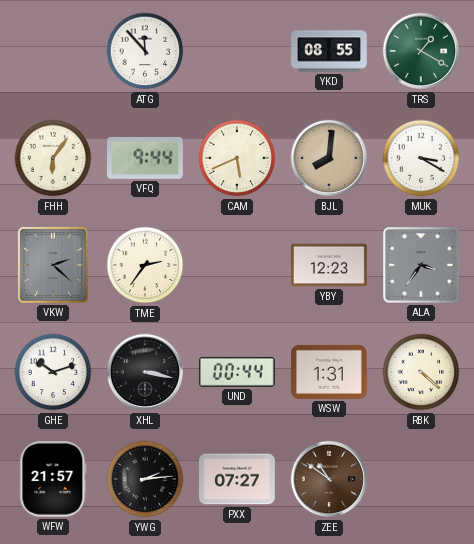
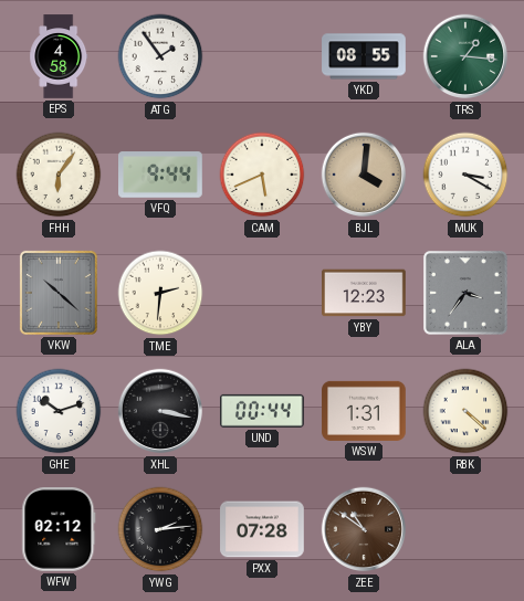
EPS: none -> 4:58 (59, 56)
ATG: 11:53 -> 1:54 (160, 56)
TRS: 1:20 -> 1:16 (465, 56)
BJL: 8:01 -> 4:01 (364, 175)
VKW: 2:22 -> 10:22 (59, 293)
TME: 2:36 -> 2:31 (160, 293)
WFW: 21:57 -> 02:12 (59, 530)
PXX: 07:27 -> 07:28 (262, 529)
